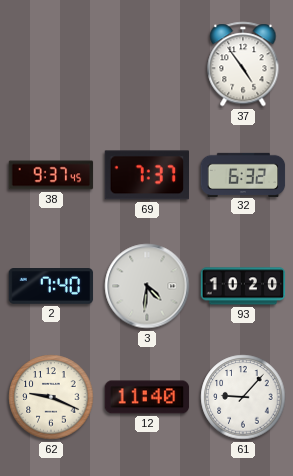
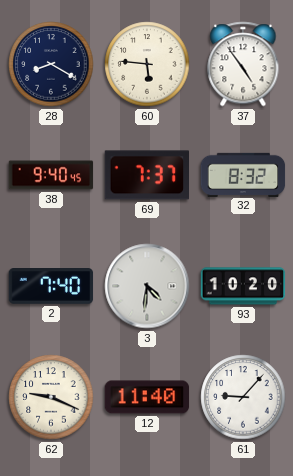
28: none -> 8:20 (51, 64)
60: none -> 5:46 (147, 64)
38: 9:37 -> 9:40 (51, 175)
32: 6:32 -> 8:32 (243, 174)
